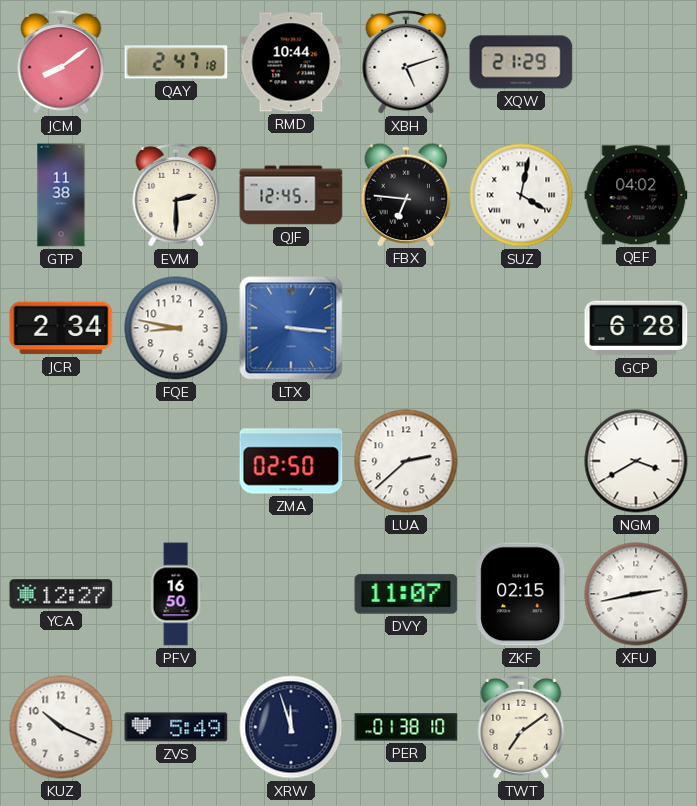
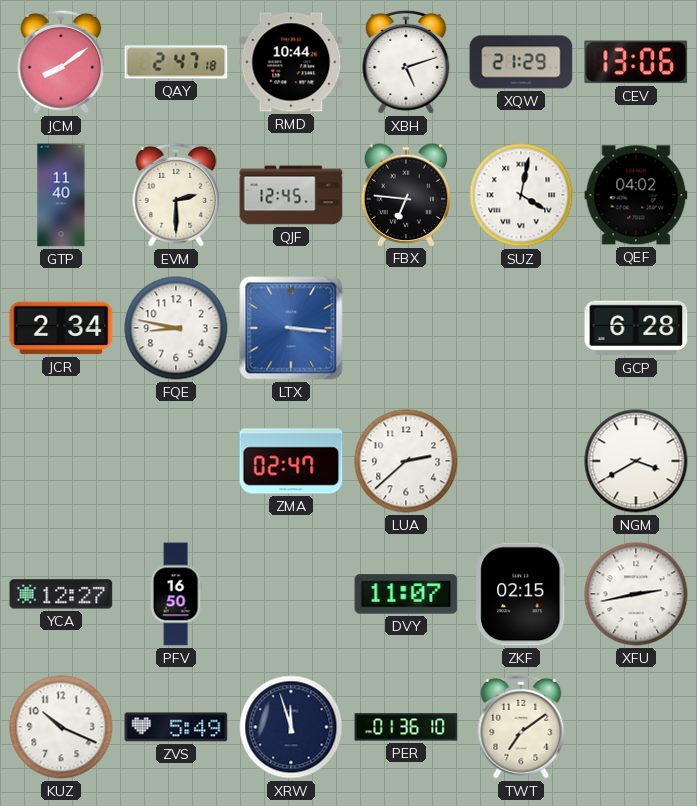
CEV: none -> 13:06 (636, 62)
GTP: 11:38 -> 11:40 (61, 195)
ZMA: 02:50 -> 02:47 (291, 461)
PER: 01:38 -> 01:36 (406, 727)
